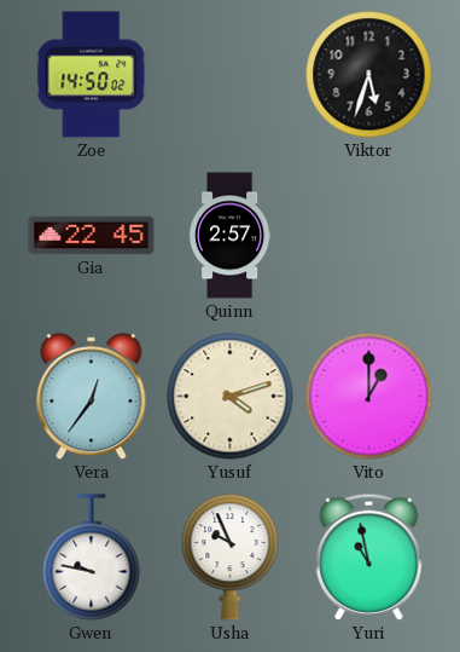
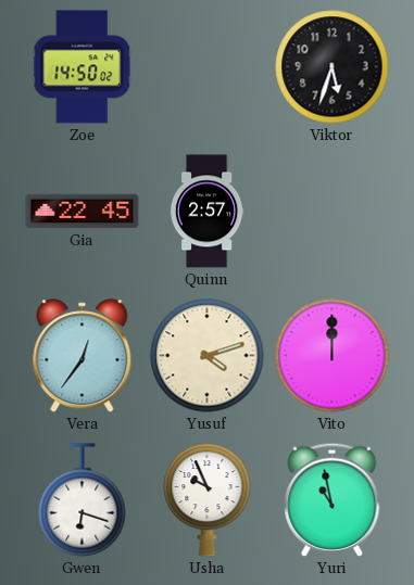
Vito: 1:00 -> 12:00 (333, 356)
Gwen: 9:47 -> 6:18 (83, 500)
